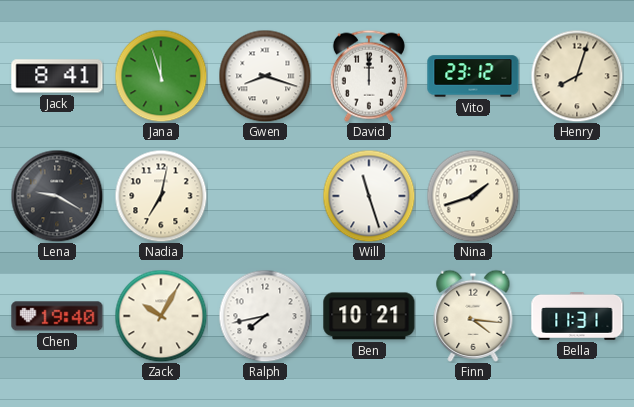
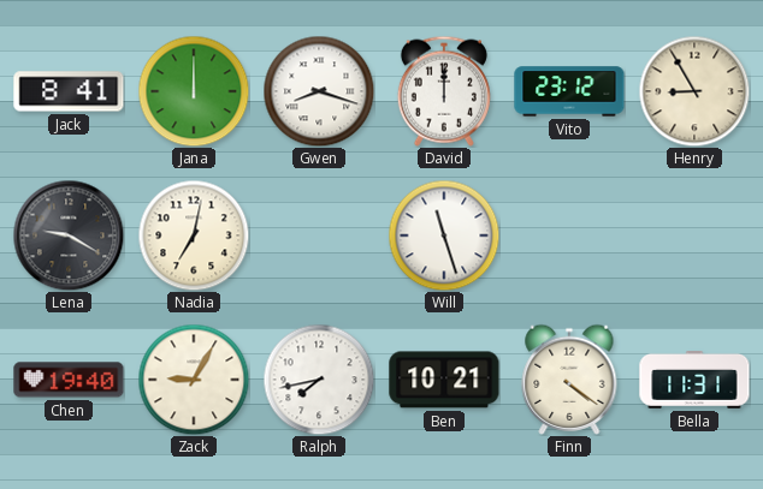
Jana: 11:57 -> 12:00 (194, 91)
Henry: 8:03 -> 8:55 (694, 91)
Nina: 1:42 -> none (473, 196)
Zack: 10:05 -> 9:05 (194, 380)
Finn: 4:16 -> 4:21 (569, 380)
